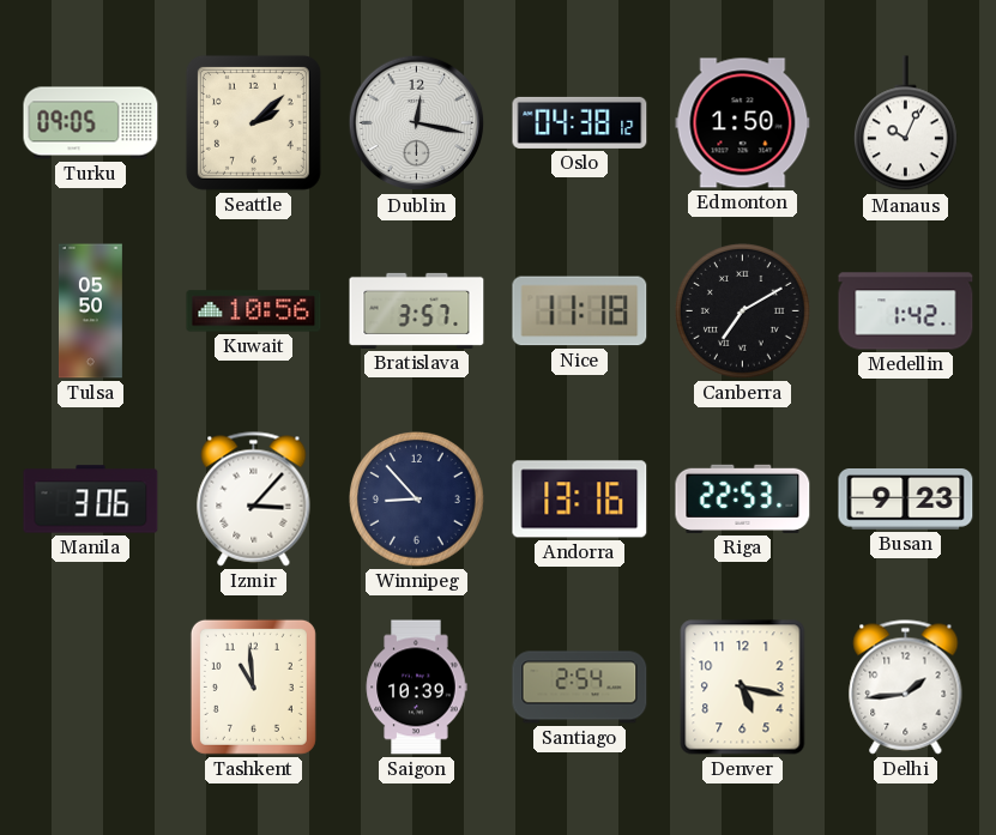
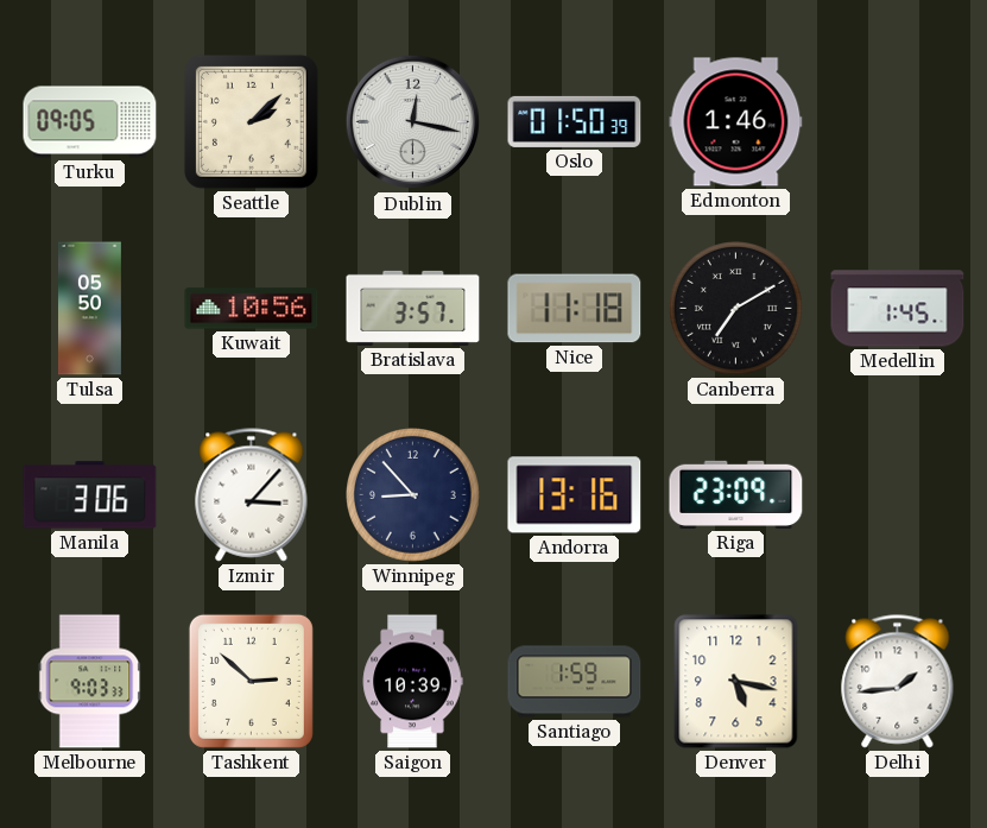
Oslo: 04:38 -> 01:50 (575, 121)
Edmonton: 1:50 -> 1:46 (736, 122)
Manaus: 10:04 -> none (905, 123)
Medellin: 1:42 -> 1:45 (898, 309)
Riga: 22:53 -> 23:09 (736, 494)
Busan: 9:23 -> none (906, 500)
Melbourne: none -> 9:03 (90, 682)
Tashkent: 10:59 -> 2:52 (251, 681)
Santiago: 2:54 -> 1:59 (575, 682)
